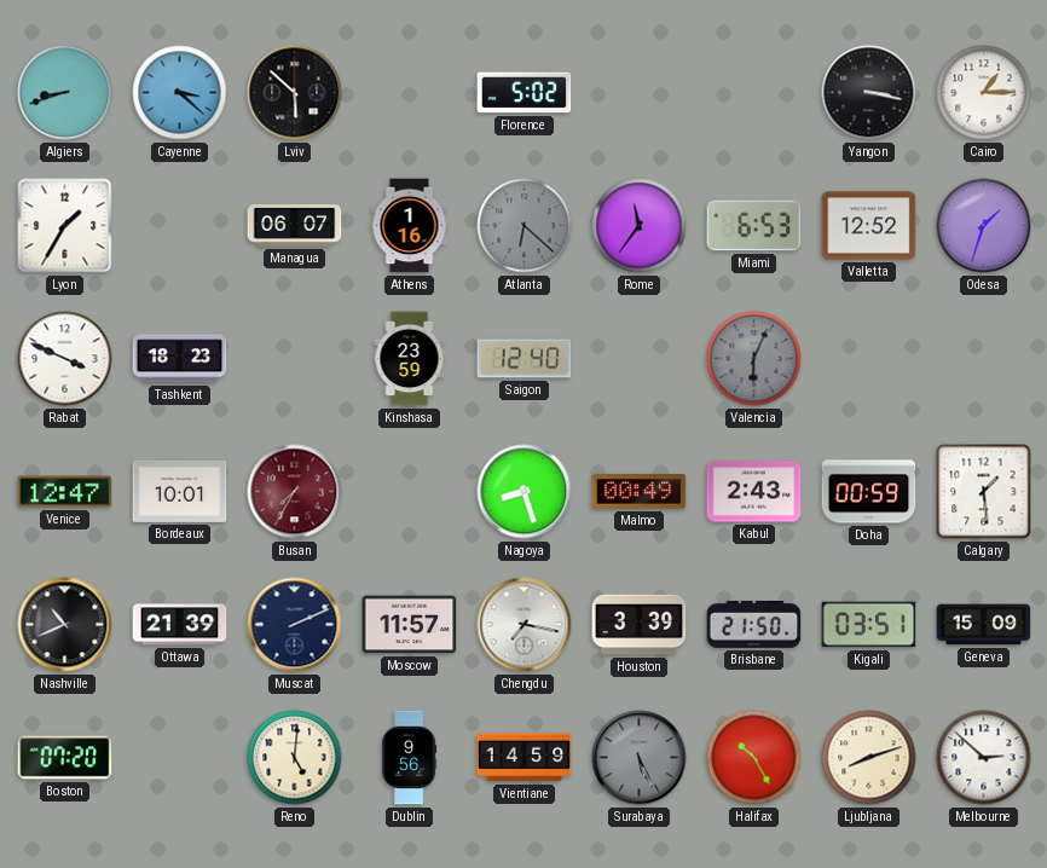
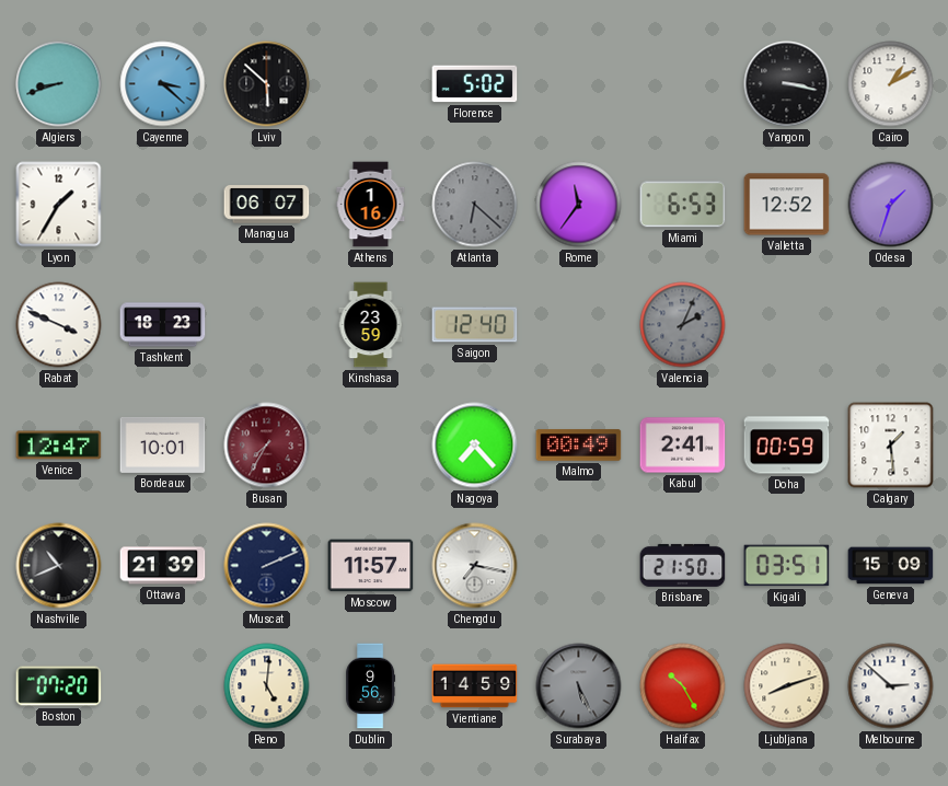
Cairo: 1:15 -> 1:10 (891, 84)
Valencia: 6:04 -> 2:04 (683, 325)
Nagoya: 8:27 -> 7:23 (475, 446)
Kabul: 2:43 -> 2:41 (683, 446)
Houston: 3:39 -> none (640, 625)
